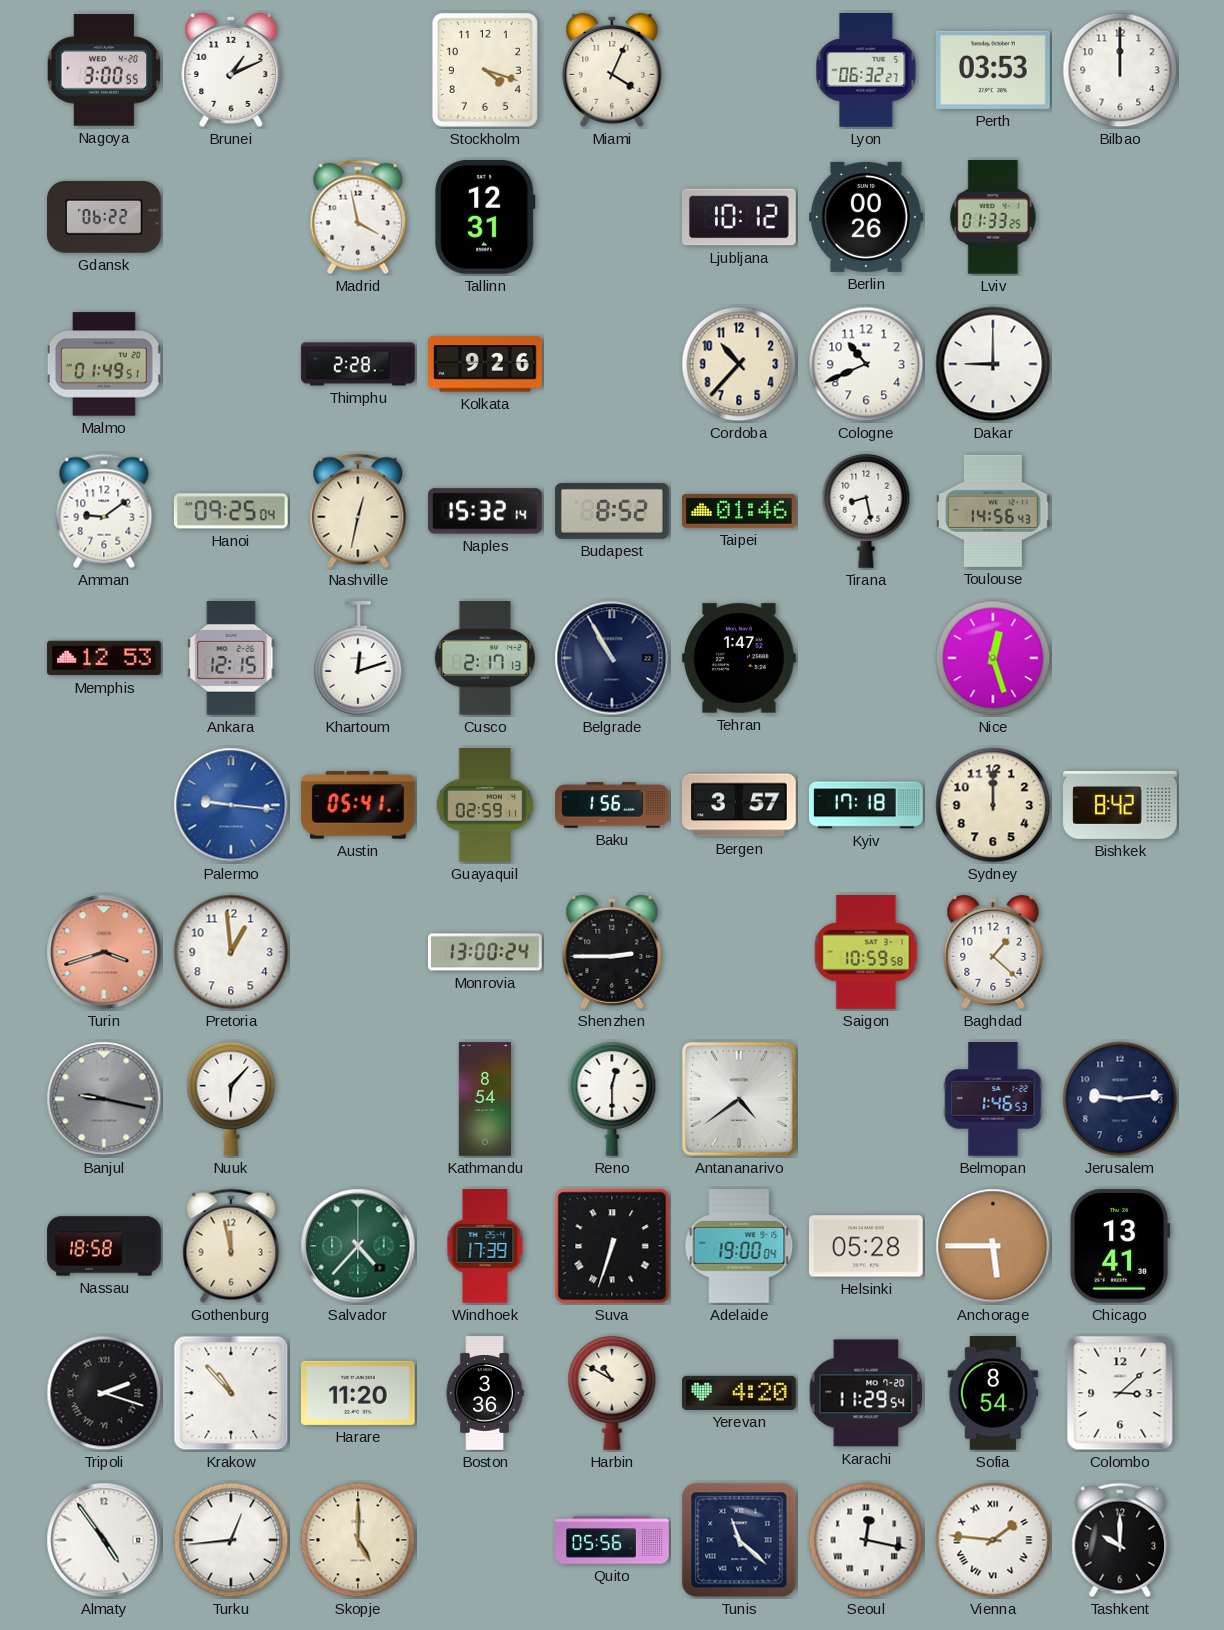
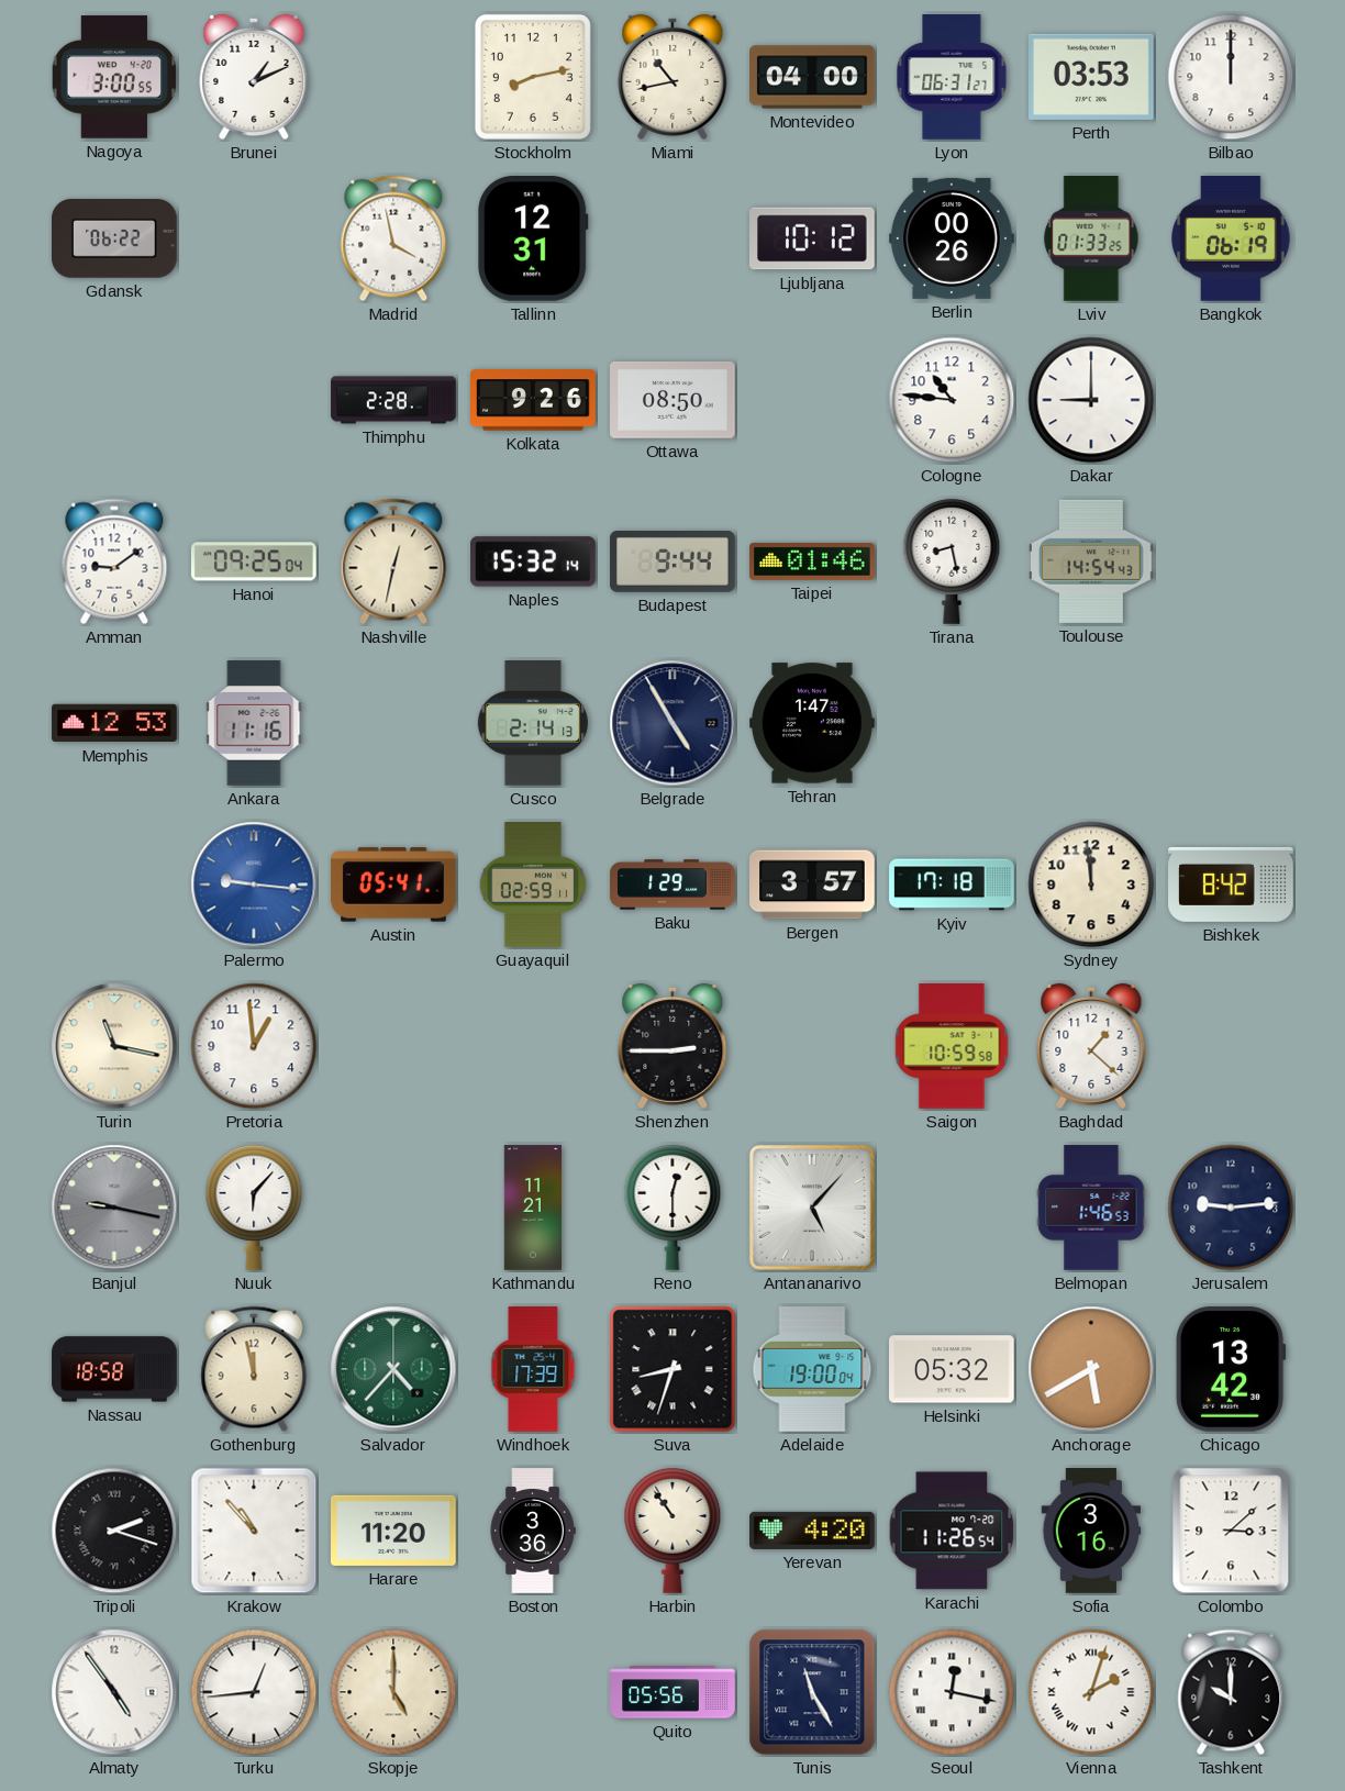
Stockholm: 4:18 -> 8:13 (533, 77)
Miami: 4:04 -> 10:43 (672, 77)
Montevideo: none -> 04:00 (812, 77)
Lyon: 06:32 -> 06:31 (952, 77)
Bangkok: none -> 06:19 (1232, 240)
Malmo: 01:49 -> none (104, 364)
Ottawa: none -> 08:50 (674, 400)
Cordoba: 10:37 -> none (739, 364)
Cologne: 10:41 -> 10:46 (952, 400)
Budapest: 8:52 -> 9:44 (672, 563)
Toulouse: 14:56 -> 14:54 (1092, 561)
Ankara: 12:15 -> 11:16 (254, 724)
Khartoum: 12:12 -> none (358, 658)
Cusco: 2:17 -> 2:14 (533, 724)
Belgrade: 10:55 -> 4:55 (672, 723)
Nice: 12:27 -> none (993, 658)
Baku: 1:56 -> 1:29 (672, 885)
Sydney: 12:00 -> 11:59 (1091, 885)
Turin: 3:42 -> 11:17 (114, 1046)
Turin dial: salmon -> cream (114, 1046)
Monrovia: 13:00 -> none (485, 952)
Kathmandu: 8:54 -> 11:21 (532, 1208)
Antananarivo: 4:39 -> 5:07 (812, 1208)
Suva: 6:33 -> 8:33 (672, 1369)
Helsinki: 05:28 -> 05:32 (953, 1369)
Anchorage: 5:45 -> 5:40 (1091, 1369)
Chicago: 13:41 -> 13:42 (1231, 1369)
Harbin: 10:50 -> 10:54 (672, 1531)
Karachi: 11:29 -> 11:26 (952, 1531)
Sofia: 8:54 -> 3:16 (1091, 1531)
Tunis: 11:22 -> 11:25 (812, 1692)
Vienna: 1:46 -> 2:03 (1091, 1692)
